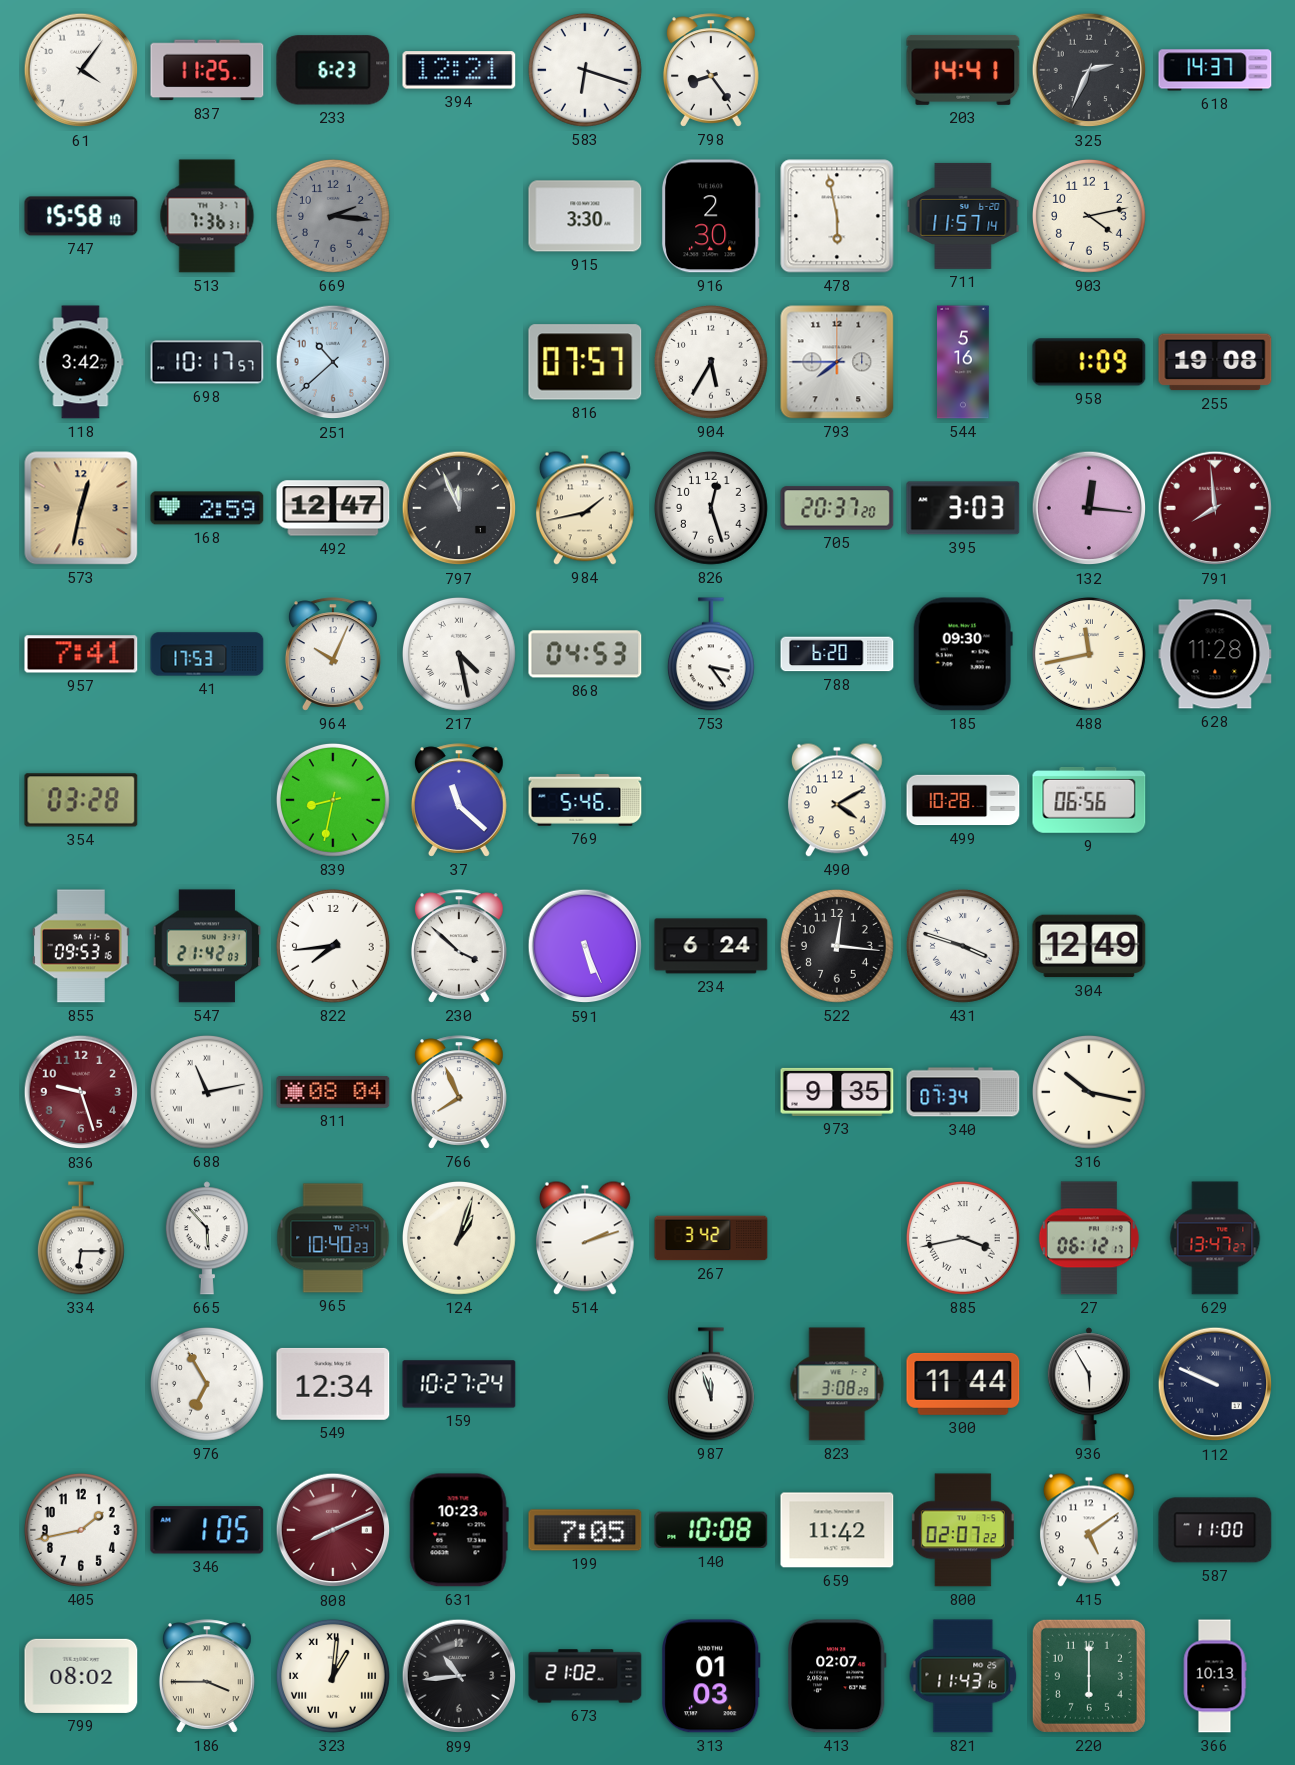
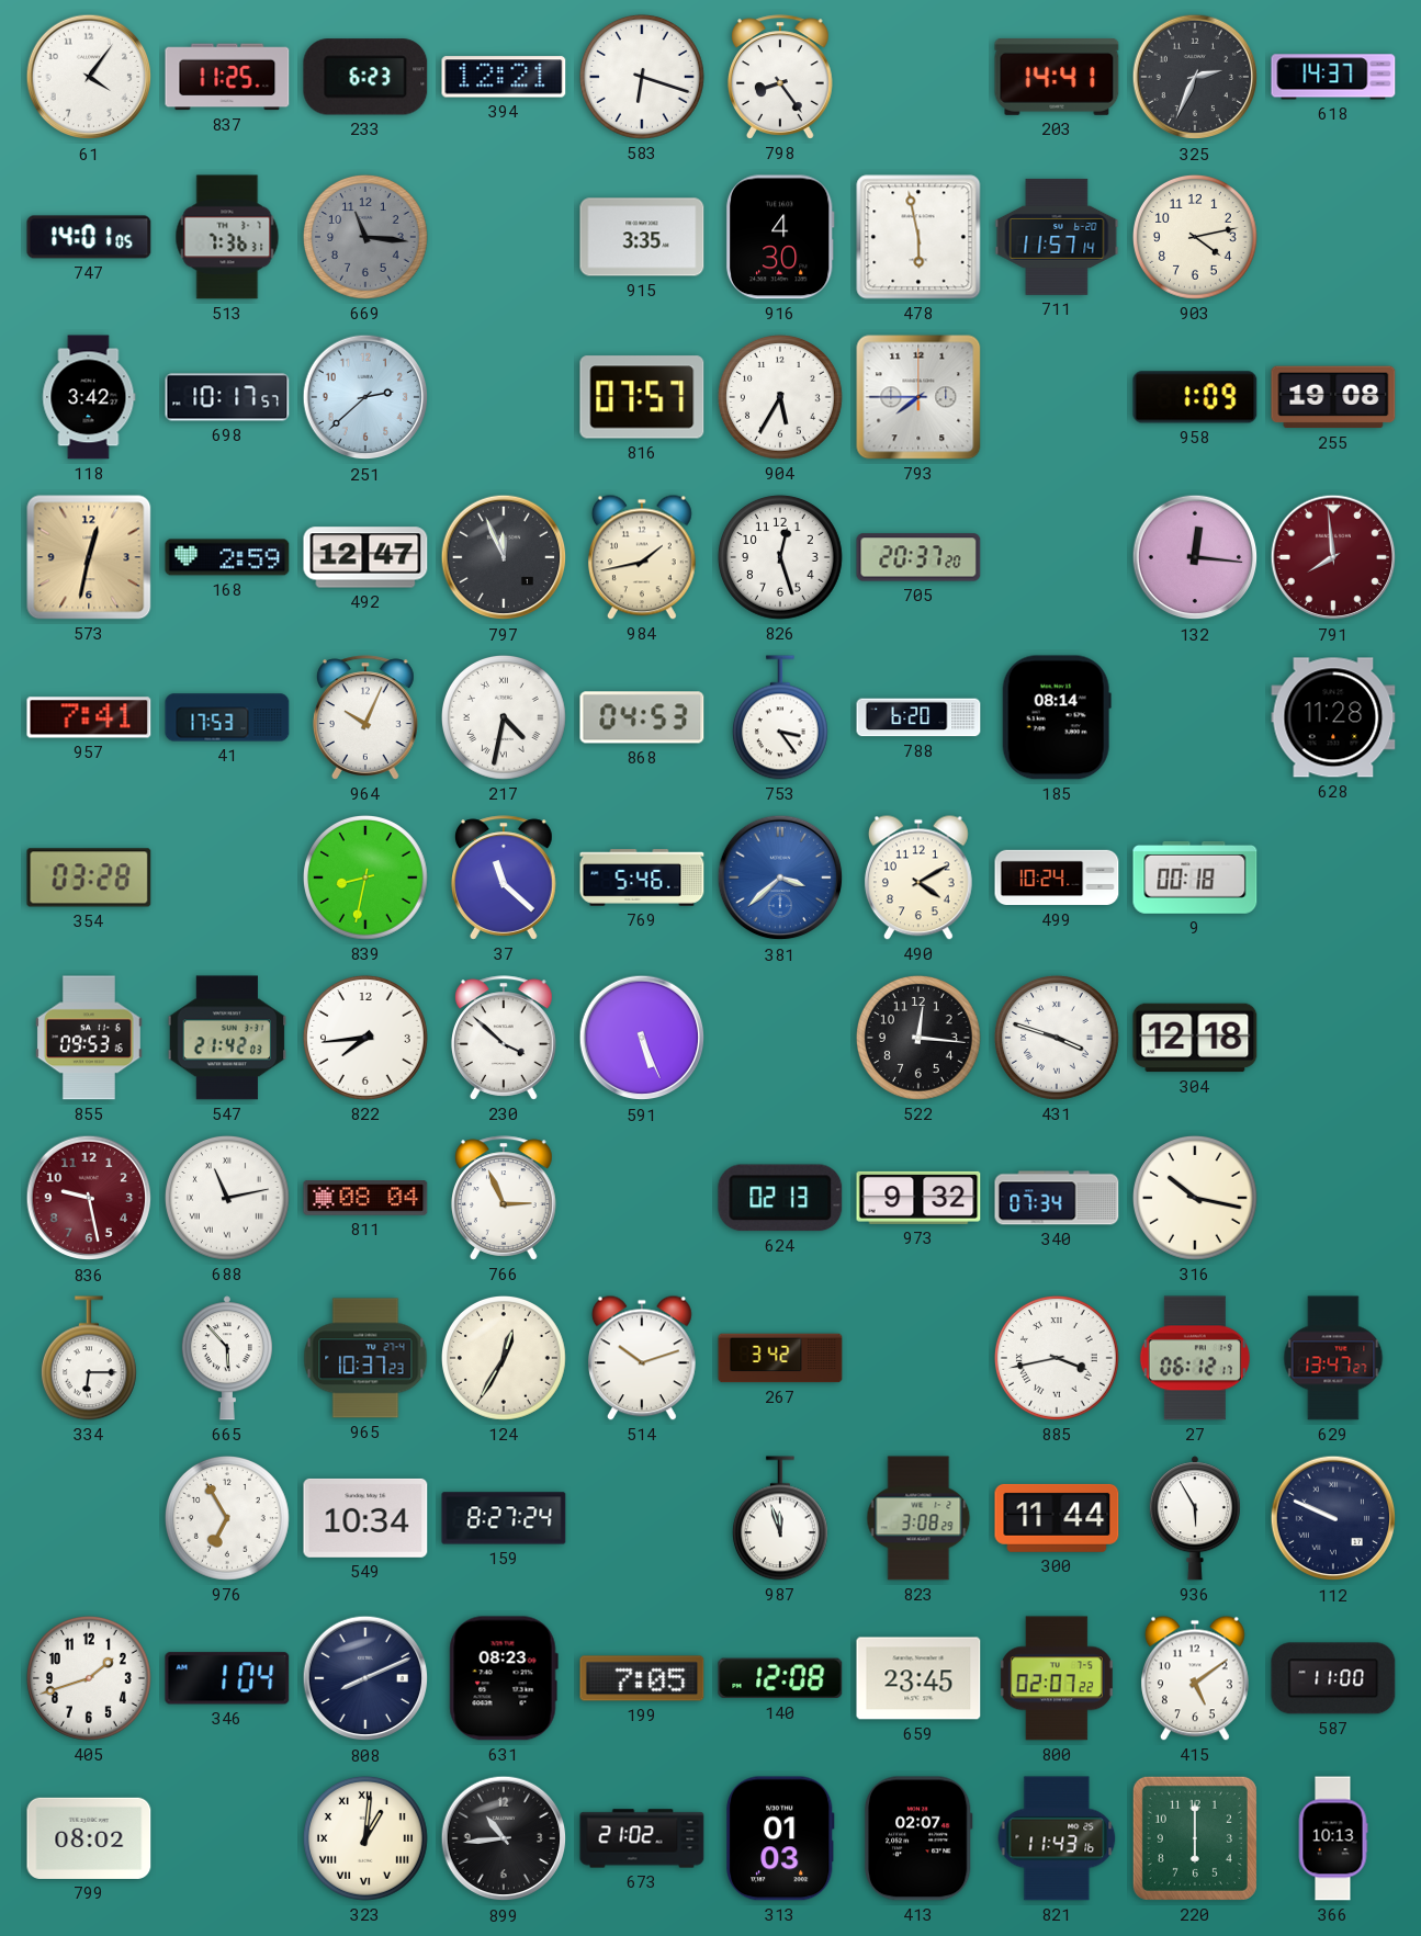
747: 15:58 -> 14:01 (89, 237)
669: 2:16 -> 11:16 (365, 237)
915: 3:30 -> 3:35 (642, 237)
916: 2:30 -> 4:30 (780, 237)
251: 10:38 -> 2:38 (365, 397)
544: 5:16 -> none (963, 362)
395: 3:03 -> none (963, 508)
217: 4:28 -> 4:32 (504, 717)
185: 09:30 -> 08:14 (1057, 717)
488: 11:43 -> none (1089, 654)
381: none -> 3:38 (780, 878)
499: 10:28 -> 10:24 (1057, 878)
9: 06:56 -> 00:18 (1195, 878)
234: 6:24 -> none (711, 946)
304: 12:49 -> 12:18 (1195, 1038)
836: 9:27 -> 9:28 (89, 1198)
766: 7:56 -> 2:56 (504, 1198)
624: none -> 02:13 (780, 1198)
973: 9:35 -> 9:32 (918, 1198)
965: 10:40 -> 10:37 (365, 1358)
124: 1:03 -> 12:35 (504, 1358)
514: 2:12 -> 10:12 (642, 1358)
549: 12:34 -> 10:34 (365, 1518)
159: 10:27 -> 8:27 (504, 1518)
405: 1:43 -> 1:42 (89, 1678)
346: 1:05 -> 1:04 (227, 1678)
808 dial: burgundy -> navy (365, 1678)
631: 10:23 -> 08:23 (504, 1678)
140: 10:08 -> 12:08 (780, 1678)
659: 11:42 -> 23:45 (918, 1678)
186: 3:45 -> none (207, 1676)
